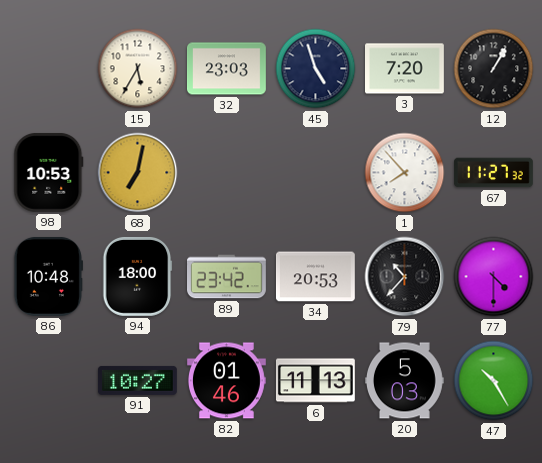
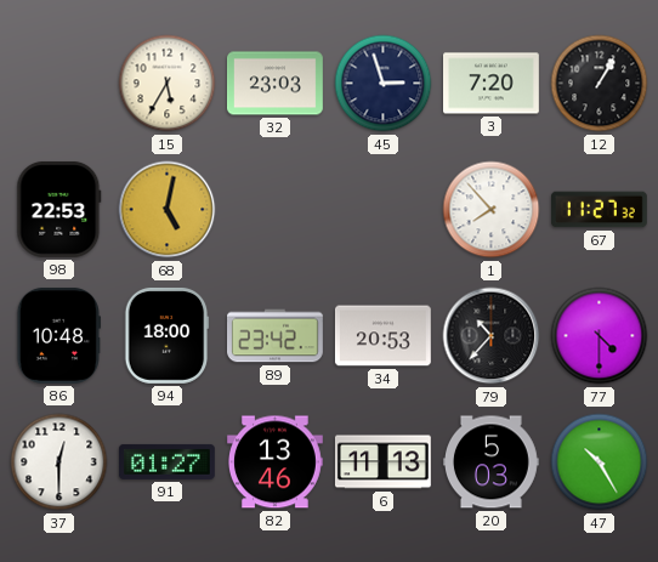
45: 4:57 -> 2:57 (384, 84)
98: 10:53 -> 22:53 (59, 209)
68: 7:02 -> 5:02 (168, 210)
37: none -> 12:30 (59, 462)
91: 10:27 -> 01:27 (166, 461)
82: 01:46 -> 13:46 (274, 462)
